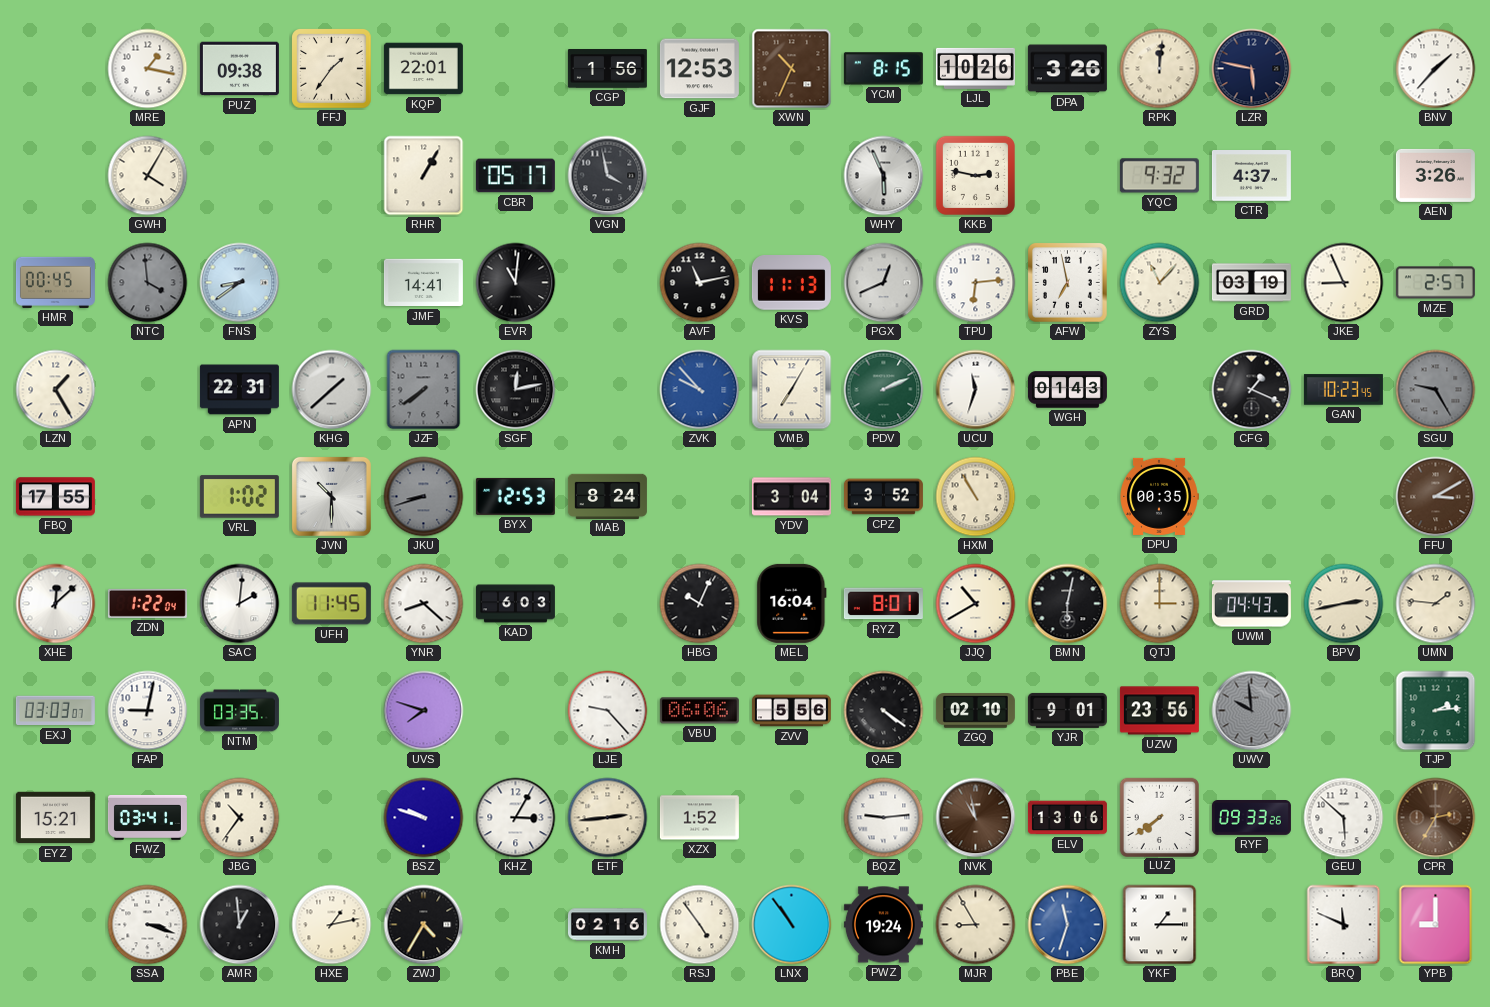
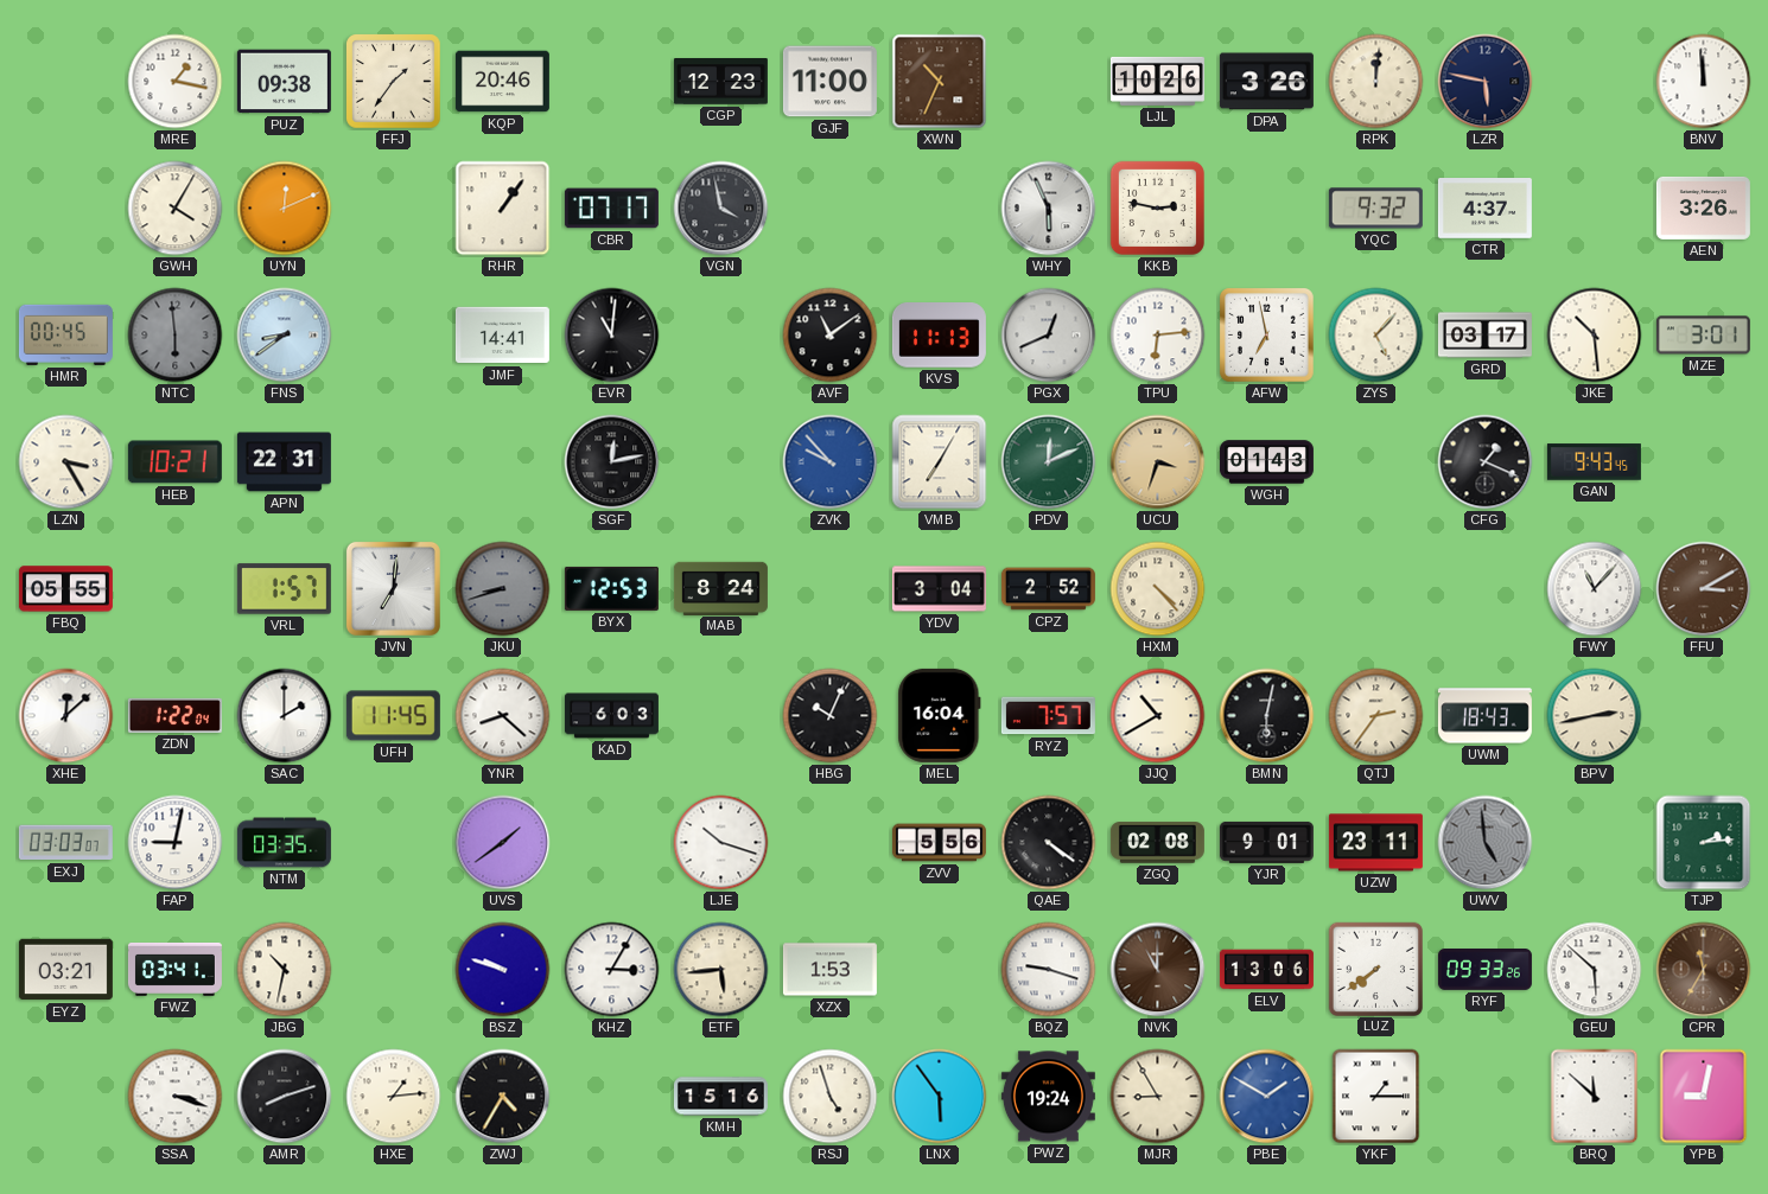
KQP: 22:01 -> 20:46 (502, 82)
CGP: 1:56 -> 12:23 (720, 82)
GJF: 12:53 -> 11:00 (829, 82)
YCM: 8:15 -> none (883, 69)
BNV: 1:37 -> 11:59 (1704, 82)
UYN: none -> 12:11 (285, 209)
RHR: 1:05 -> 1:06 (503, 209)
CBR: 05:17 -> 07:17 (611, 209)
NTC: 3:59 -> 5:59 (176, 336)
AVF: 11:13 -> 11:09 (831, 336)
ZYS: 11:07 -> 5:07 (1376, 336)
GRD: 03:19 -> 03:17 (1484, 336)
JKE: 8:56 -> 10:29 (1595, 336)
MZE: 2:57 -> 3:01 (1703, 336)
LZN: 1:25 -> 3:25 (66, 462)
HEB: none -> 10:21 (174, 462)
KHG: 1:38 -> none (332, 390)
JZF: 7:39 -> none (424, 390)
PDV: 2:11 -> 12:11 (1049, 462)
UCU: 11:33 -> 3:33 (1158, 462)
UCU dial: white -> champagne (1158, 462)
GAN: 10:23 -> 9:43 (1594, 462)
SGU: 9:25 -> none (1436, 390)
FBQ: 17:55 -> 05:55 (65, 589)
VRL: 1:02 -> 1:57 (284, 589)
JVN: 10:30 -> 7:01 (393, 588)
CPZ: 3:52 -> 2:52 (1048, 589)
HXM: 10:55 -> 4:23 (1158, 589)
DPU: 00:35 -> none (1159, 496)
FWY: none -> 11:07 (1595, 589)
SAC: 2:01 -> 2:00 (285, 716)
RYZ: 8:01 -> 7:57 (1048, 716)
QTJ: 3:00 -> 2:36 (1376, 716)
UWM: 04:43 -> 18:43 (1484, 716)
UMN: 1:46 -> none (1436, 604)
UVS: 7:48 -> 1:39 (503, 843)
LJE: 9:23 -> 10:18 (721, 843)
VBU: 06:06 -> none (699, 711)
ZGQ: 02:10 -> 02:08 (1157, 843)
UZW: 23:56 -> 23:11 (1375, 843)
UWV: 9:59 -> 4:59 (1486, 843)
EYZ: 15:21 -> 03:21 (65, 970)
JBG: 10:36 -> 10:32 (285, 970)
ETF: 2:44 -> 5:44 (721, 970)
XZX: 1:52 -> 1:53 (829, 970)
BQZ: 9:14 -> 9:18 (1049, 970)
NVK: 10:58 -> 11:00 (1158, 970)
CPR: 2:35 -> 11:35 (1704, 970)
AMR: 12:59 -> 8:12 (285, 1097)
HXE: 1:13 -> 1:14 (394, 1097)
KMH: 02:16 -> 15:16 (720, 1097)
RSJ: 4:54 -> 4:57 (831, 1097)
LNX: 10:54 -> 5:54 (940, 1097)
PBE: 11:33 -> 1:50 (1267, 1097)
BRQ: 11:49 -> 11:52 (1595, 1097)
YPB: 9:00 -> 9:02 (1704, 1097)
